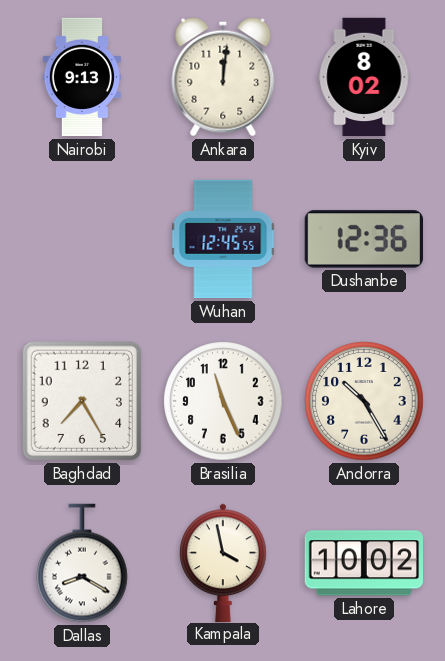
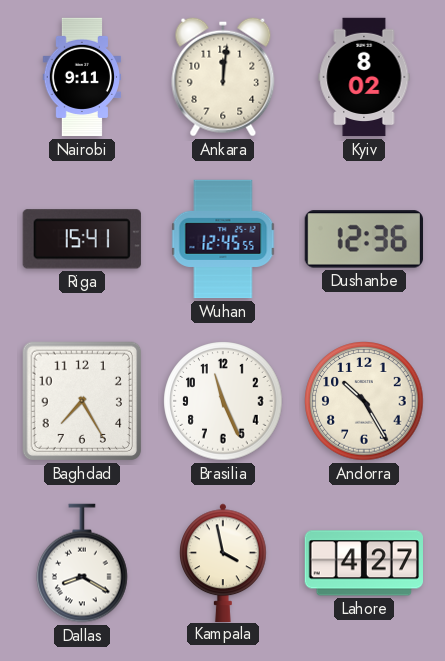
Nairobi: 9:13 -> 9:11 (82, 77)
Riga: none -> 15:41 (82, 239)
Lahore: 10:02 -> 4:27 (363, 563)
